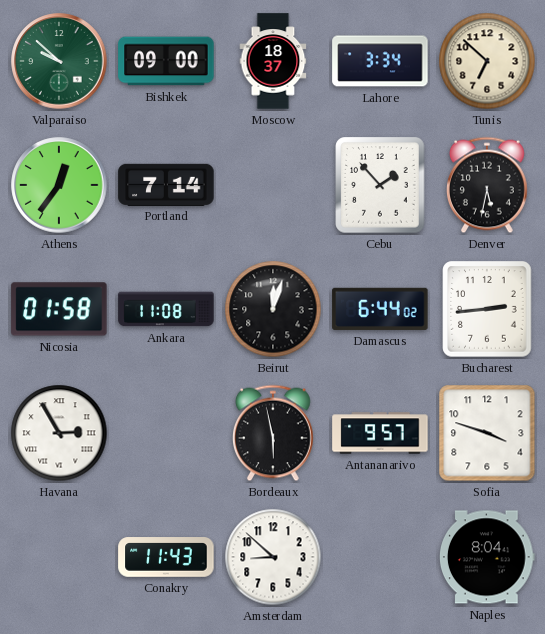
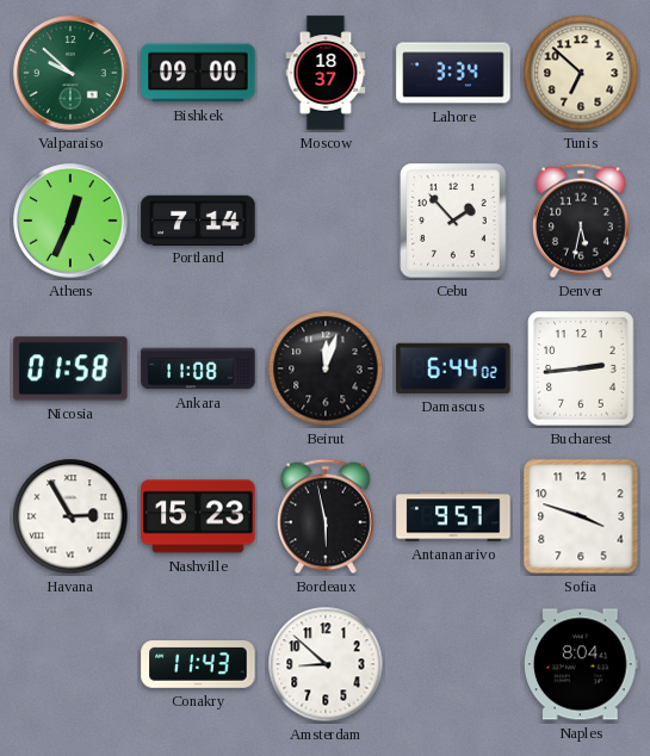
Athens: 12:36 -> 12:34 (70, 221)
Nashville: none -> 15:23 (198, 516)
